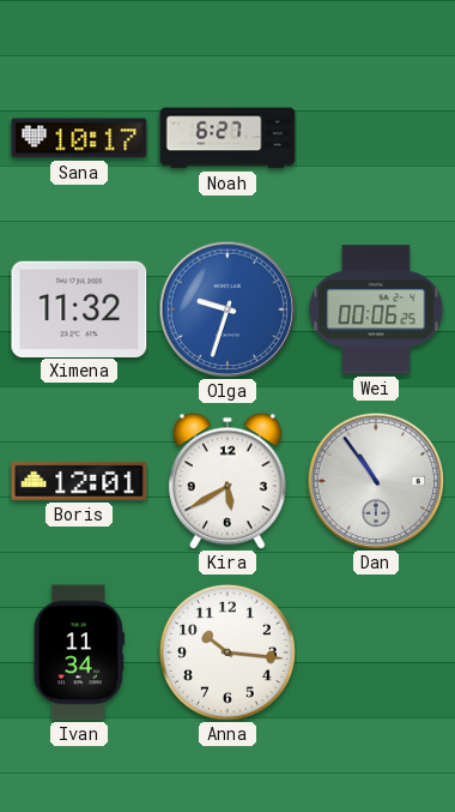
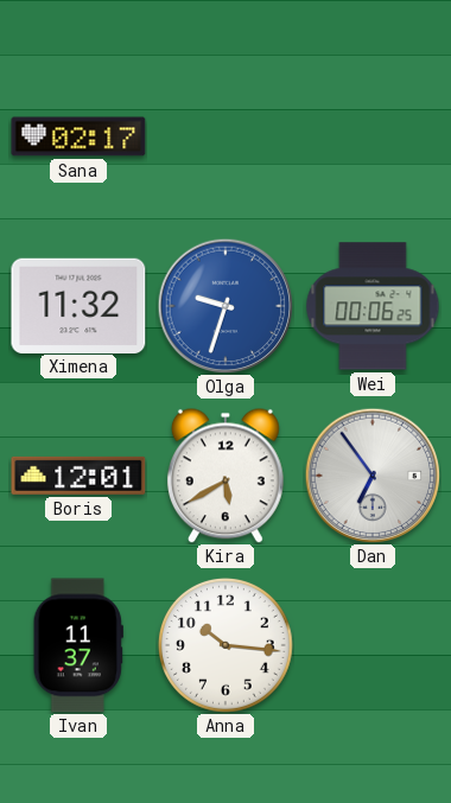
Sana: 10:17 -> 02:17 (78, 136)
Noah: 6:27 -> none (227, 138)
Dan: 10:54 -> 6:54 (373, 476)
Ivan: 11:34 -> 11:37 (78, 645)
